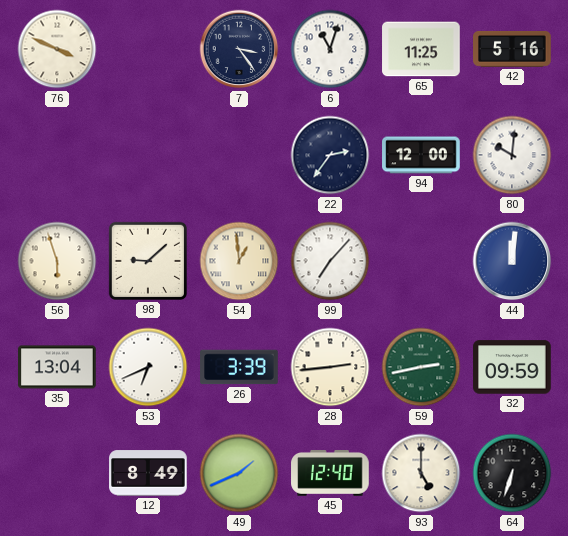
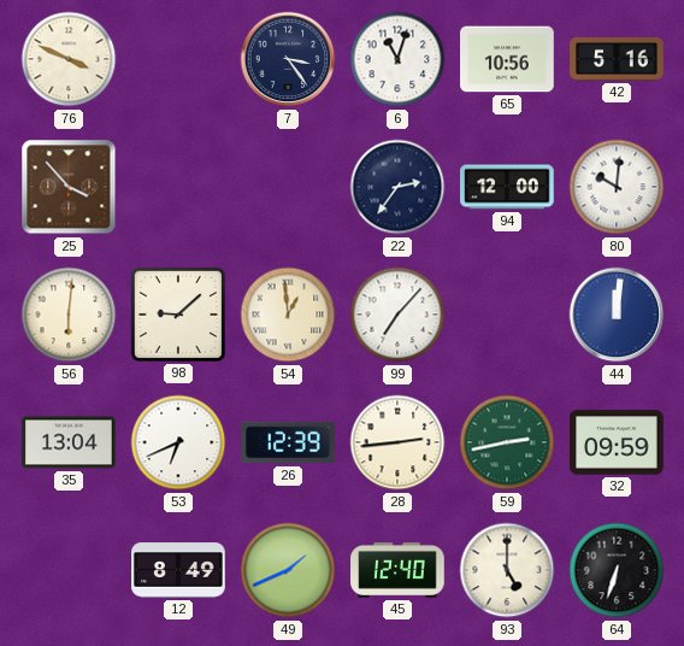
65: 11:25 -> 10:56 (507, 59)
25: none -> 3:53 (69, 187)
56: 5:57 -> 6:01 (69, 315)
26: 3:39 -> 12:39 (288, 442)
